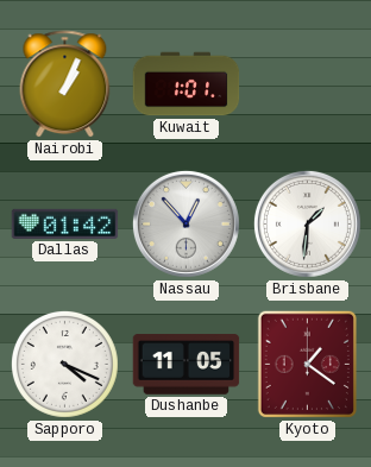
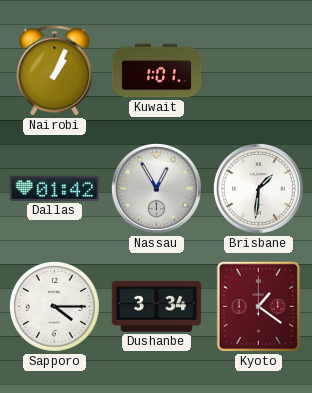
Nassau: 12:53 -> 12:55 (156, 188)
Sapporo: 4:19 -> 4:15 (54, 306)
Dushanbe: 11:05 -> 3:34 (157, 307)
